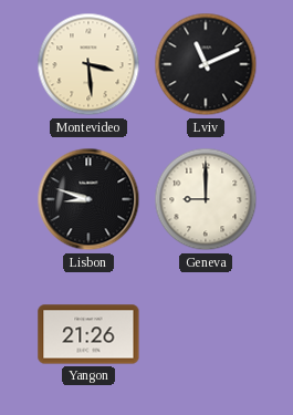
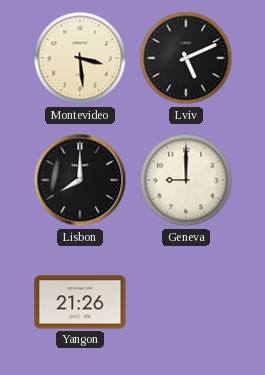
Lviv: 11:11 -> 5:11 (186, 58)
Lisbon: 8:48 -> 8:00 (80, 180)
